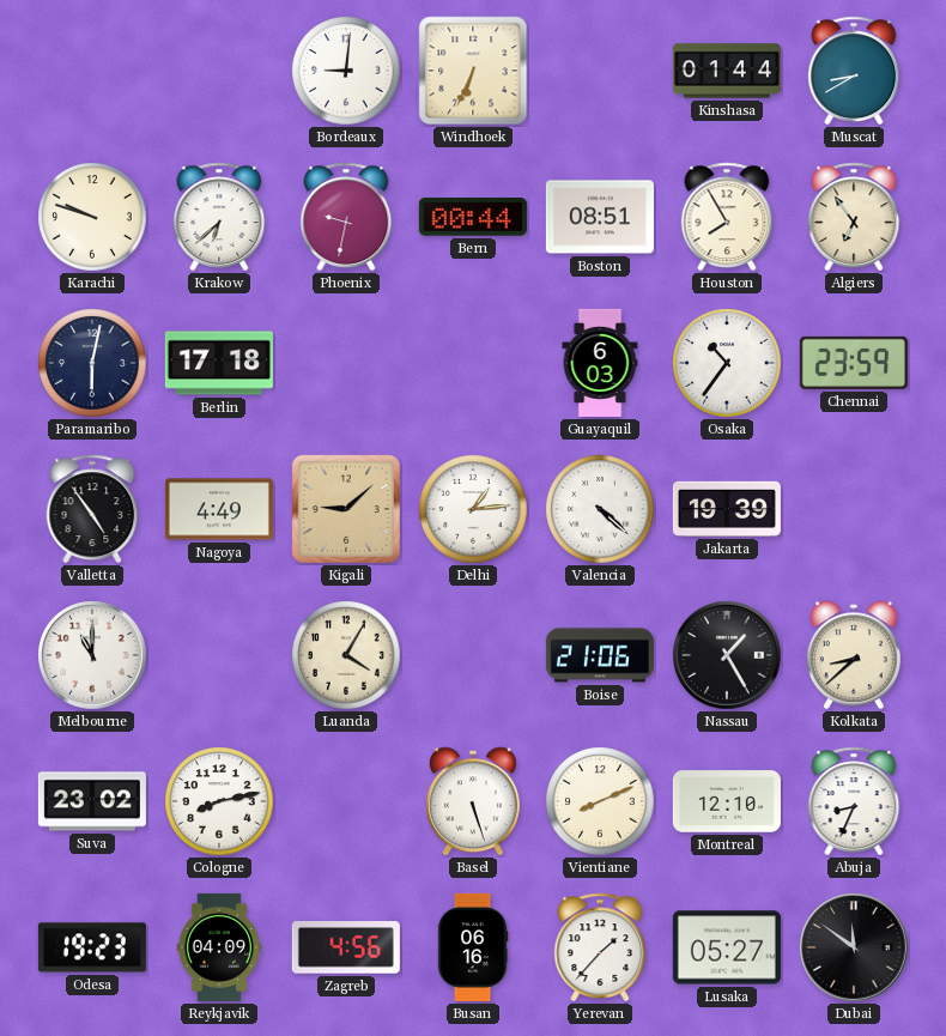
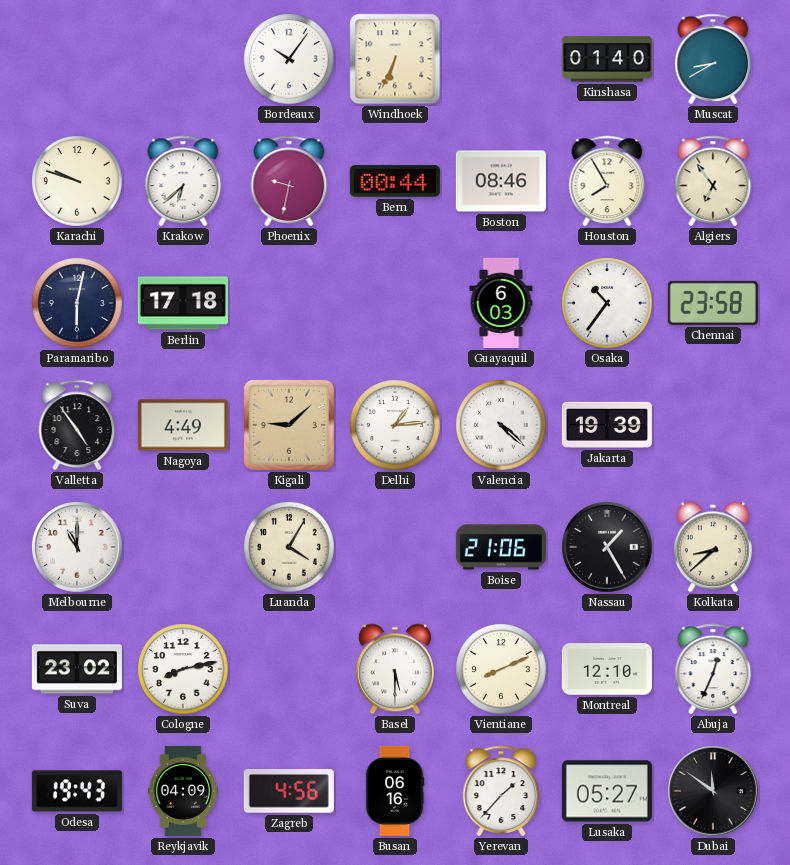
Bordeaux: 9:01 -> 10:06 (289, 59)
Kinshasa: 01:44 -> 01:40 (607, 59)
Boston: 08:51 -> 08:46 (501, 181)
Chennai: 23:59 -> 23:58 (713, 303)
Basel: 5:27 -> 5:30 (395, 669)
Abuja: 8:34 -> 12:34 (713, 669)
Odesa: 19:23 -> 19:43 (77, 791)
